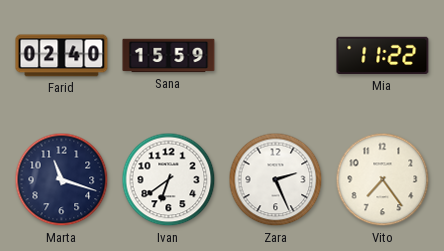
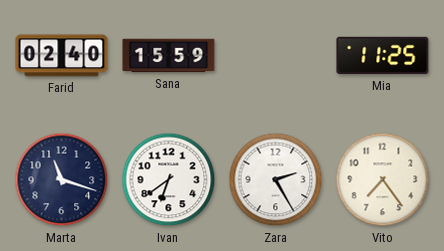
Mia: 11:22 -> 11:25 (383, 56)
Zara: 2:26 -> 2:25 (276, 180)
